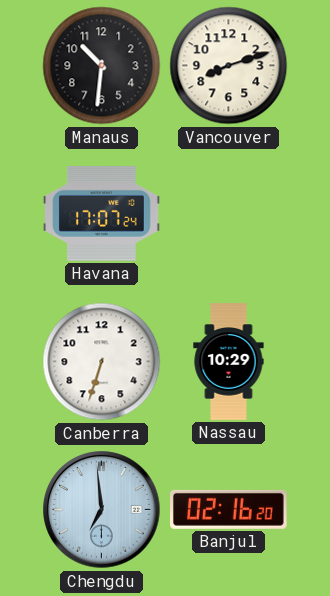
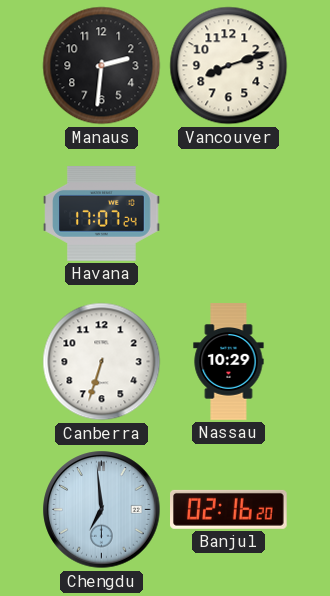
Manaus: 10:31 -> 2:31 (102, 66)
